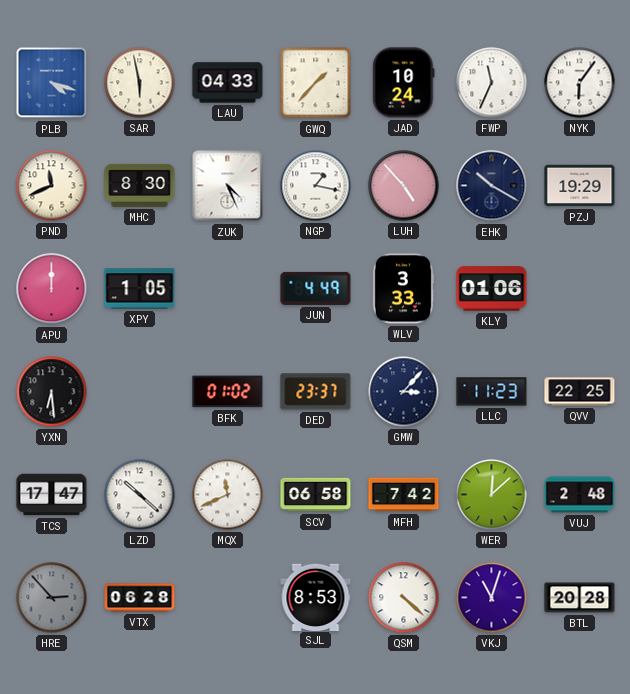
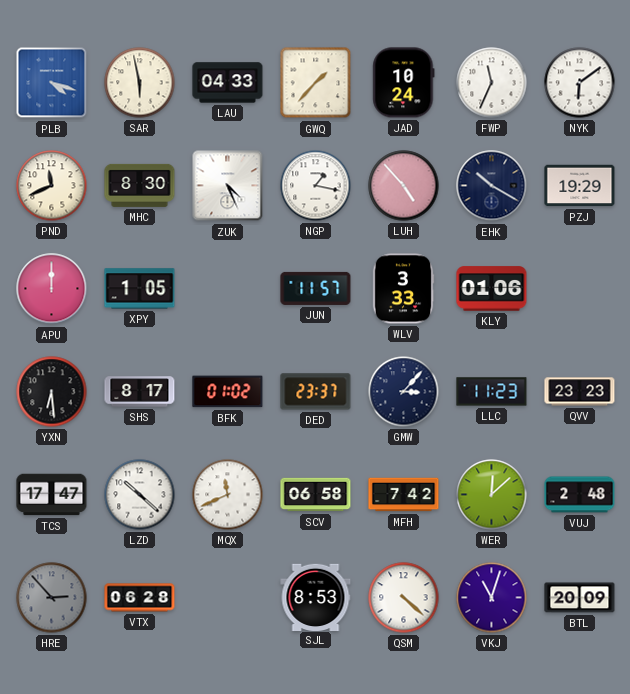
NYK: 6:06 -> 6:09 (580, 83)
JUN: 4:49 -> 11:57 (316, 288)
SHS: none -> 8:17 (140, 392)
QVV: 22:25 -> 23:23 (580, 392)
BTL: 20:28 -> 20:09 (580, 598)
